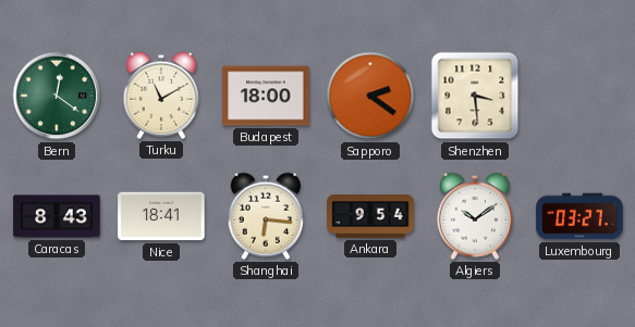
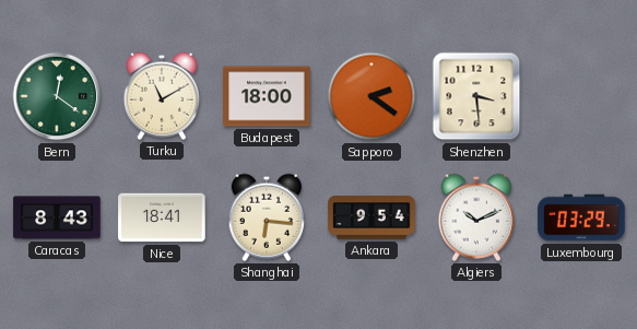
Algiers: 10:09 -> 10:11 (475, 218)
Luxembourg: 03:27 -> 03:29 (581, 218)
